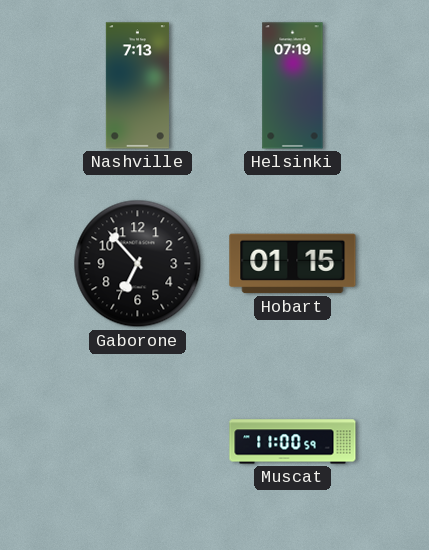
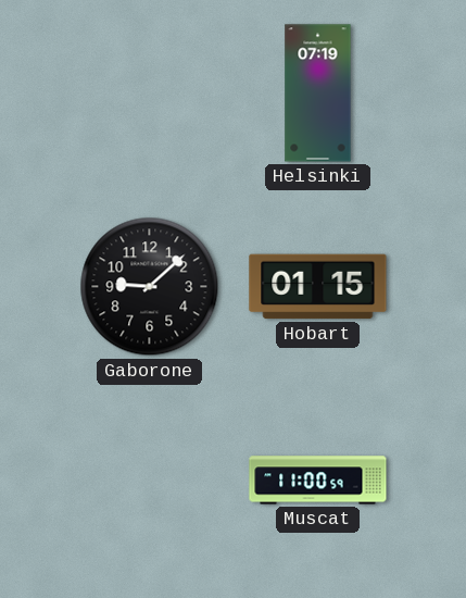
Nashville: 7:13 -> none (137, 86)
Gaborone: 6:53 -> 9:08 (150, 287)
